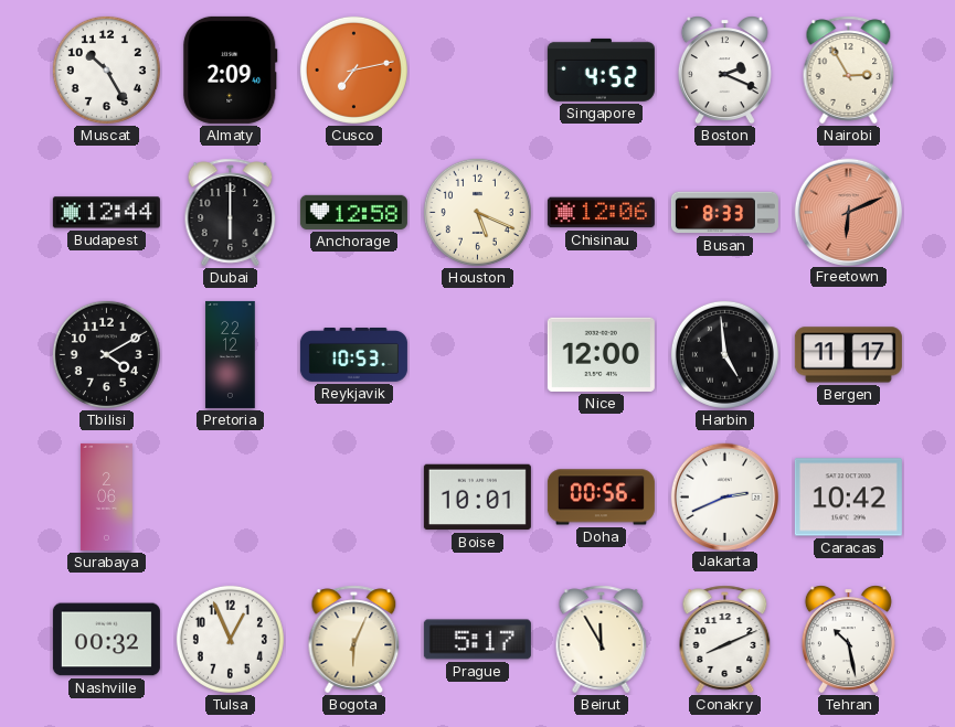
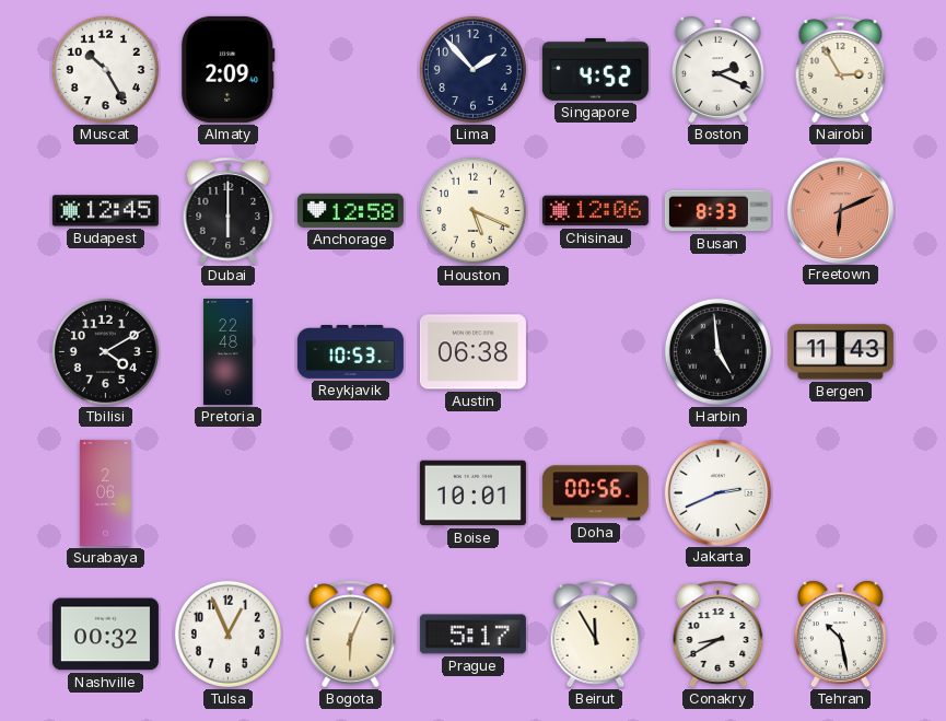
Cusco: 7:13 -> none (353, 70)
Lima: none -> 1:53 (472, 69)
Budapest: 12:44 -> 12:45 (105, 211)
Pretoria: 22:12 -> 22:48 (229, 351)
Austin: none -> 06:38 (472, 352)
Nice: 12:00 -> none (601, 354)
Bergen: 11:17 -> 11:43 (840, 352)
Caracas: 10:42 -> none (848, 498)
Conakry: 8:11 -> 8:40 (719, 635)
